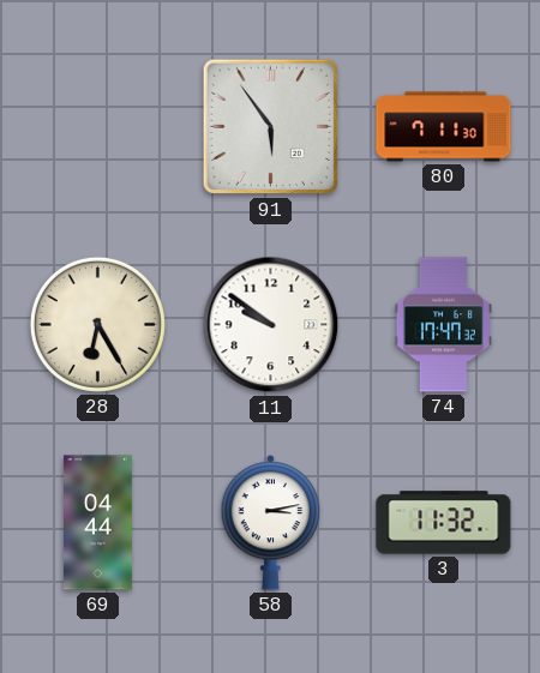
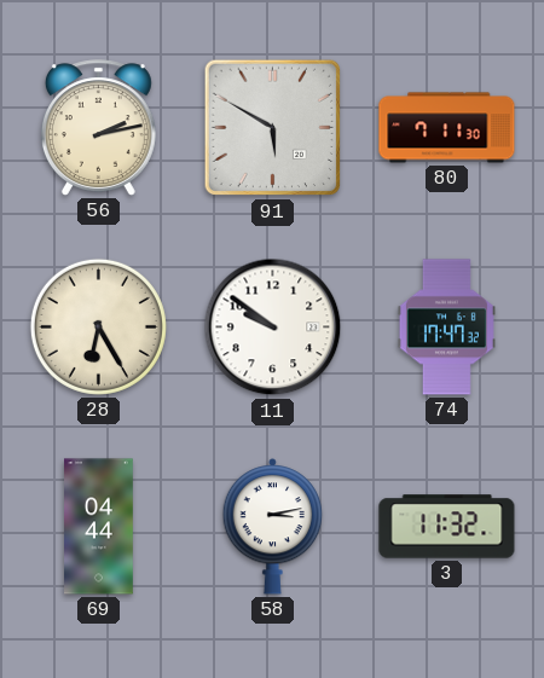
56: none -> 2:13 (98, 128)
91: 5:54 -> 5:50 (273, 128)
